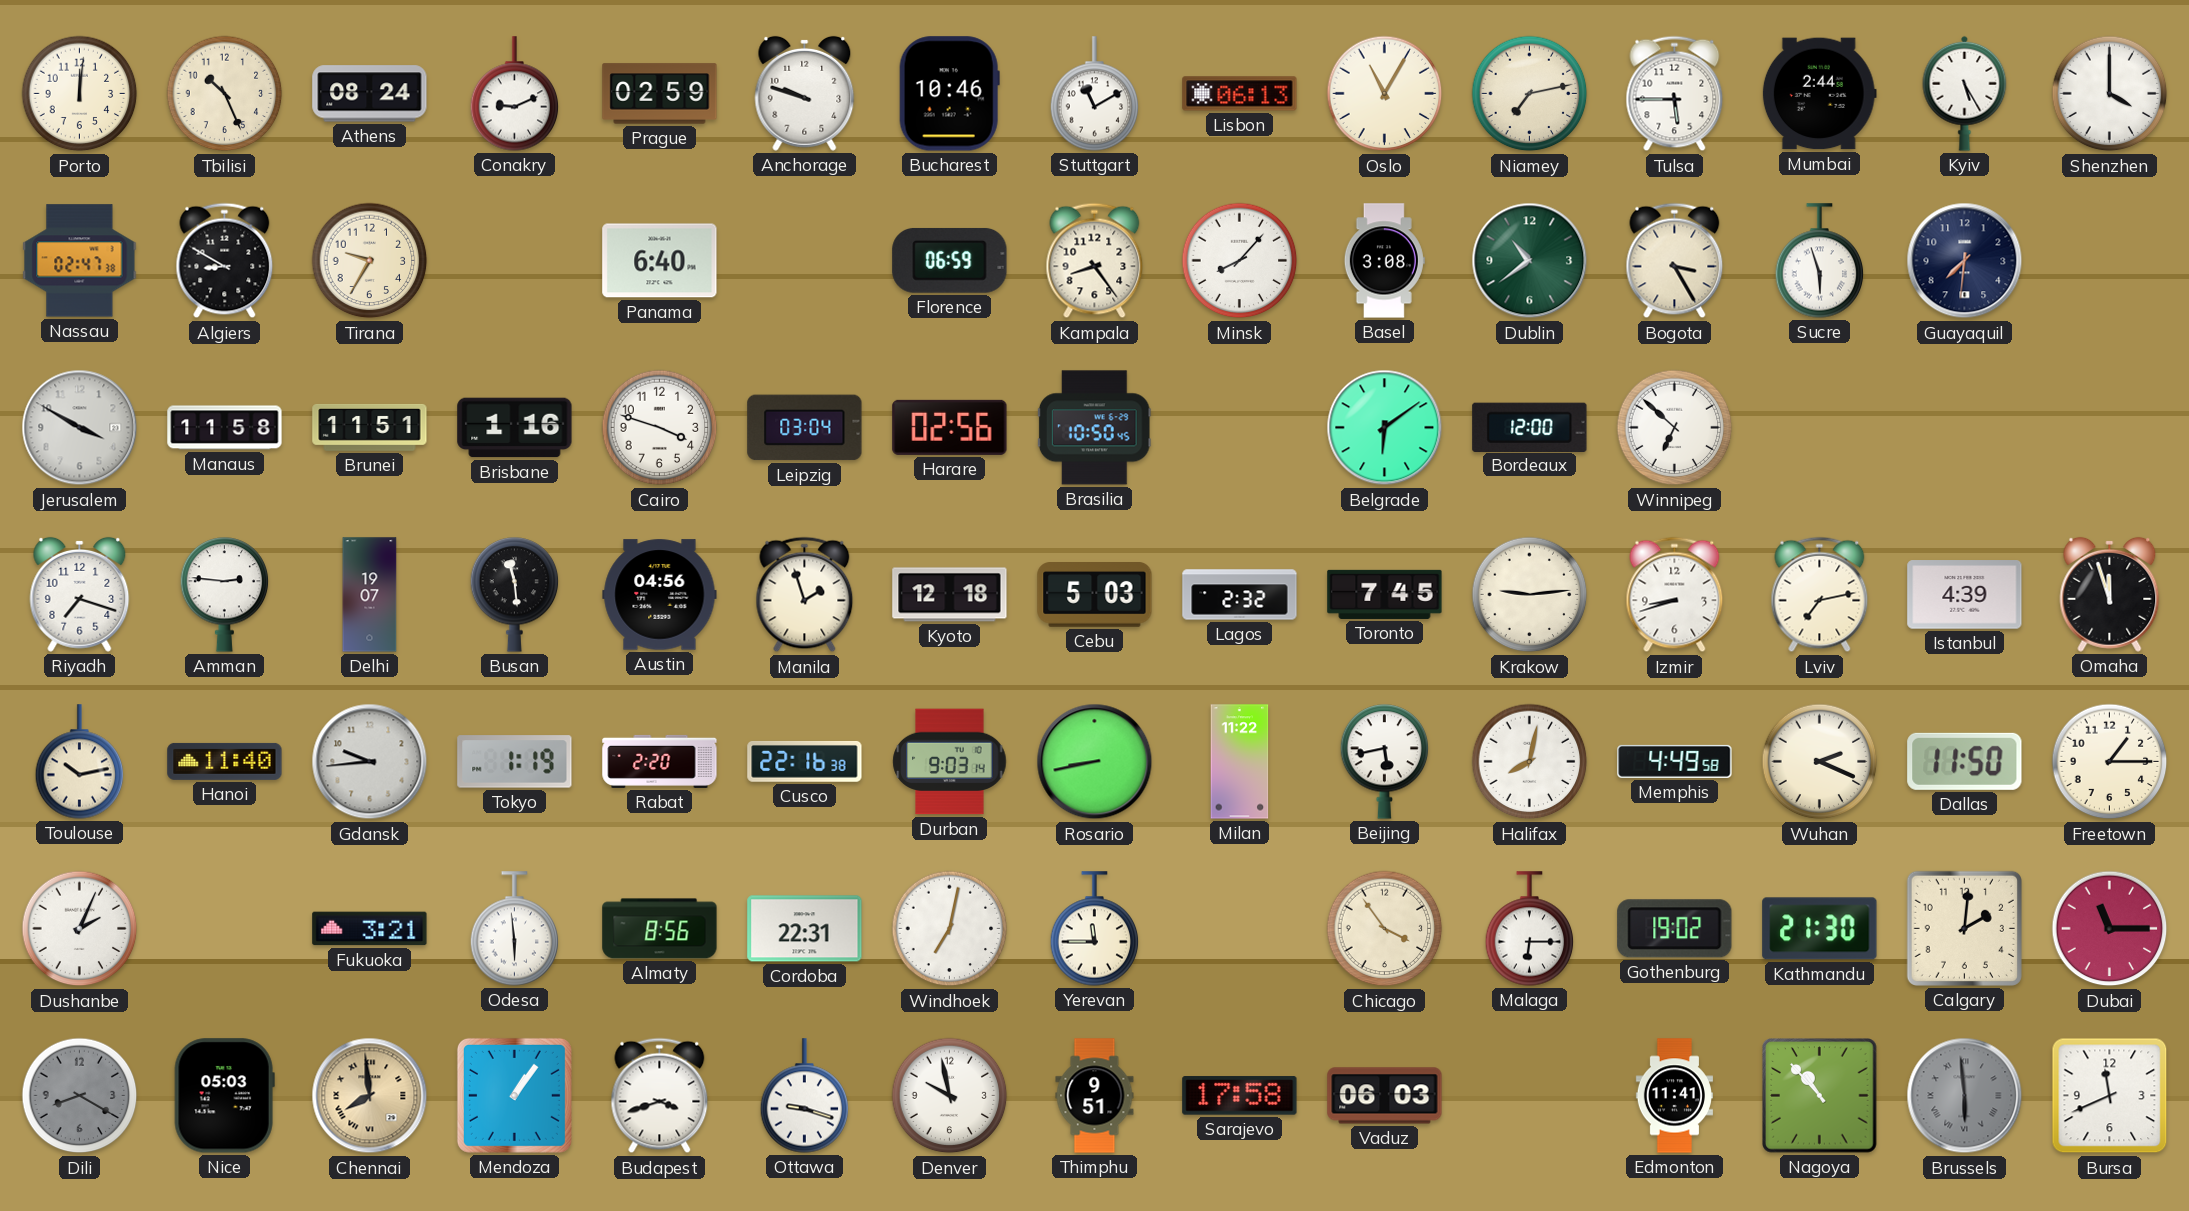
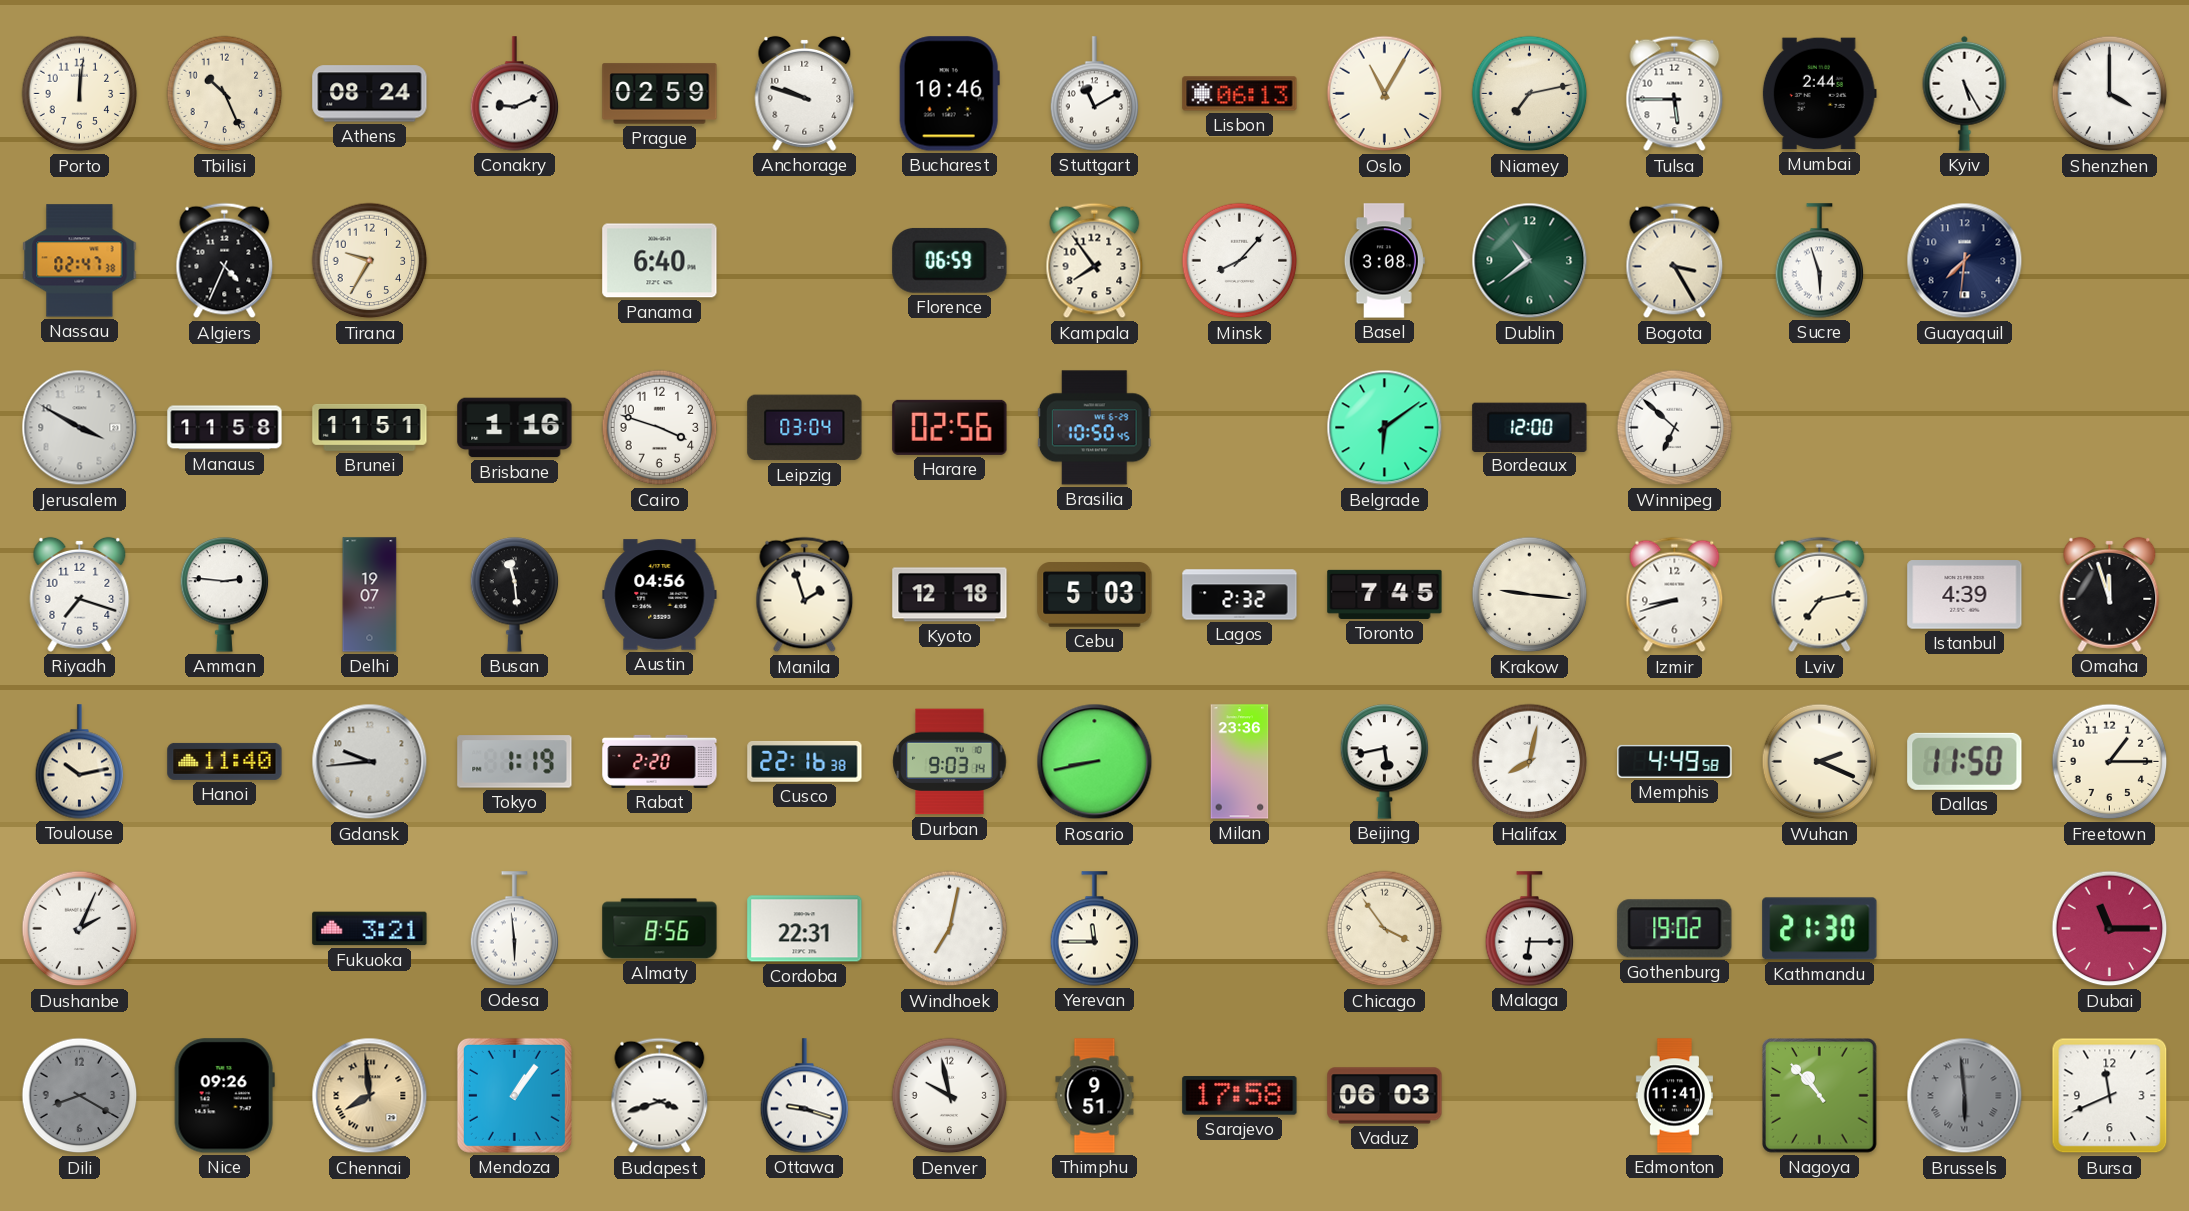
Algiers: 8:50 -> 4:34 (225, 261)
Kampala: 8:24 -> 7:54 (1095, 261)
Krakow: 9:14 -> 9:16 (1530, 595)
Milan: 11:22 -> 23:36 (1240, 762)
Calgary: 2:01 -> none (1964, 928)
Nice: 05:03 -> 09:26 (224, 1096)
